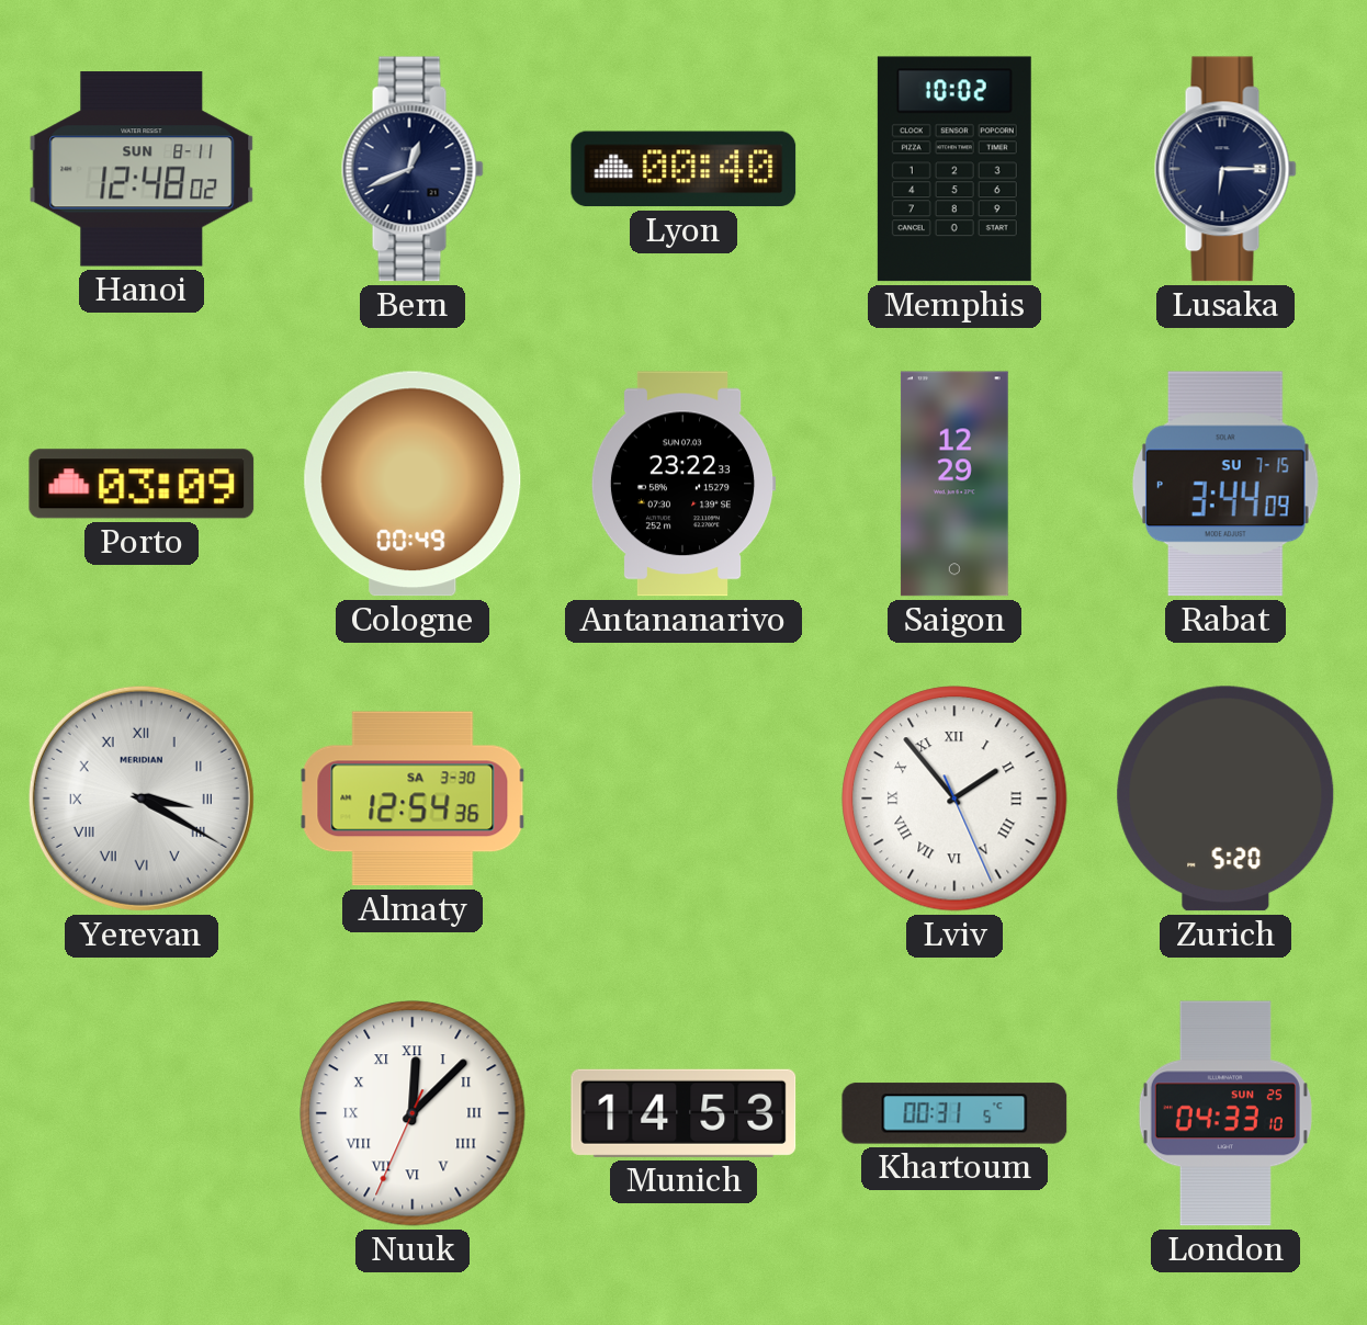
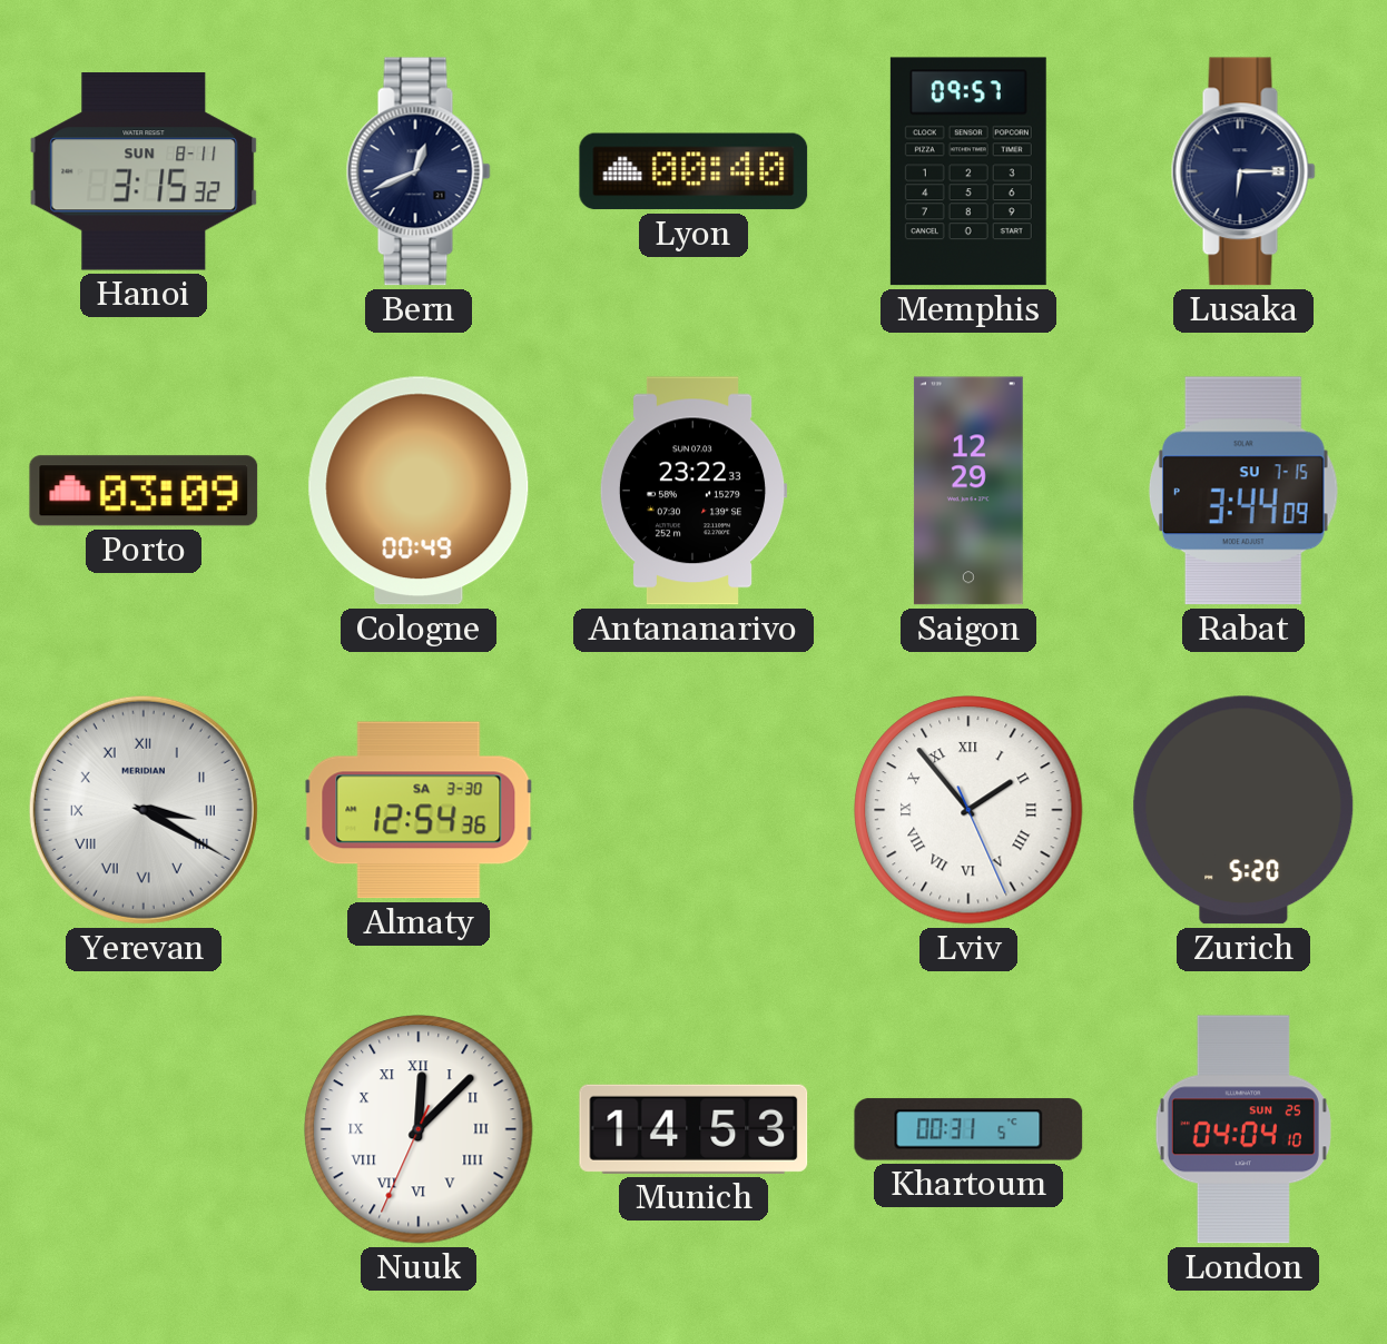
Hanoi: 12:48 -> 3:15 (144, 171)
Memphis: 10:02 -> 09:57 (968, 171)
London: 04:33 -> 04:04 (1243, 1129)
